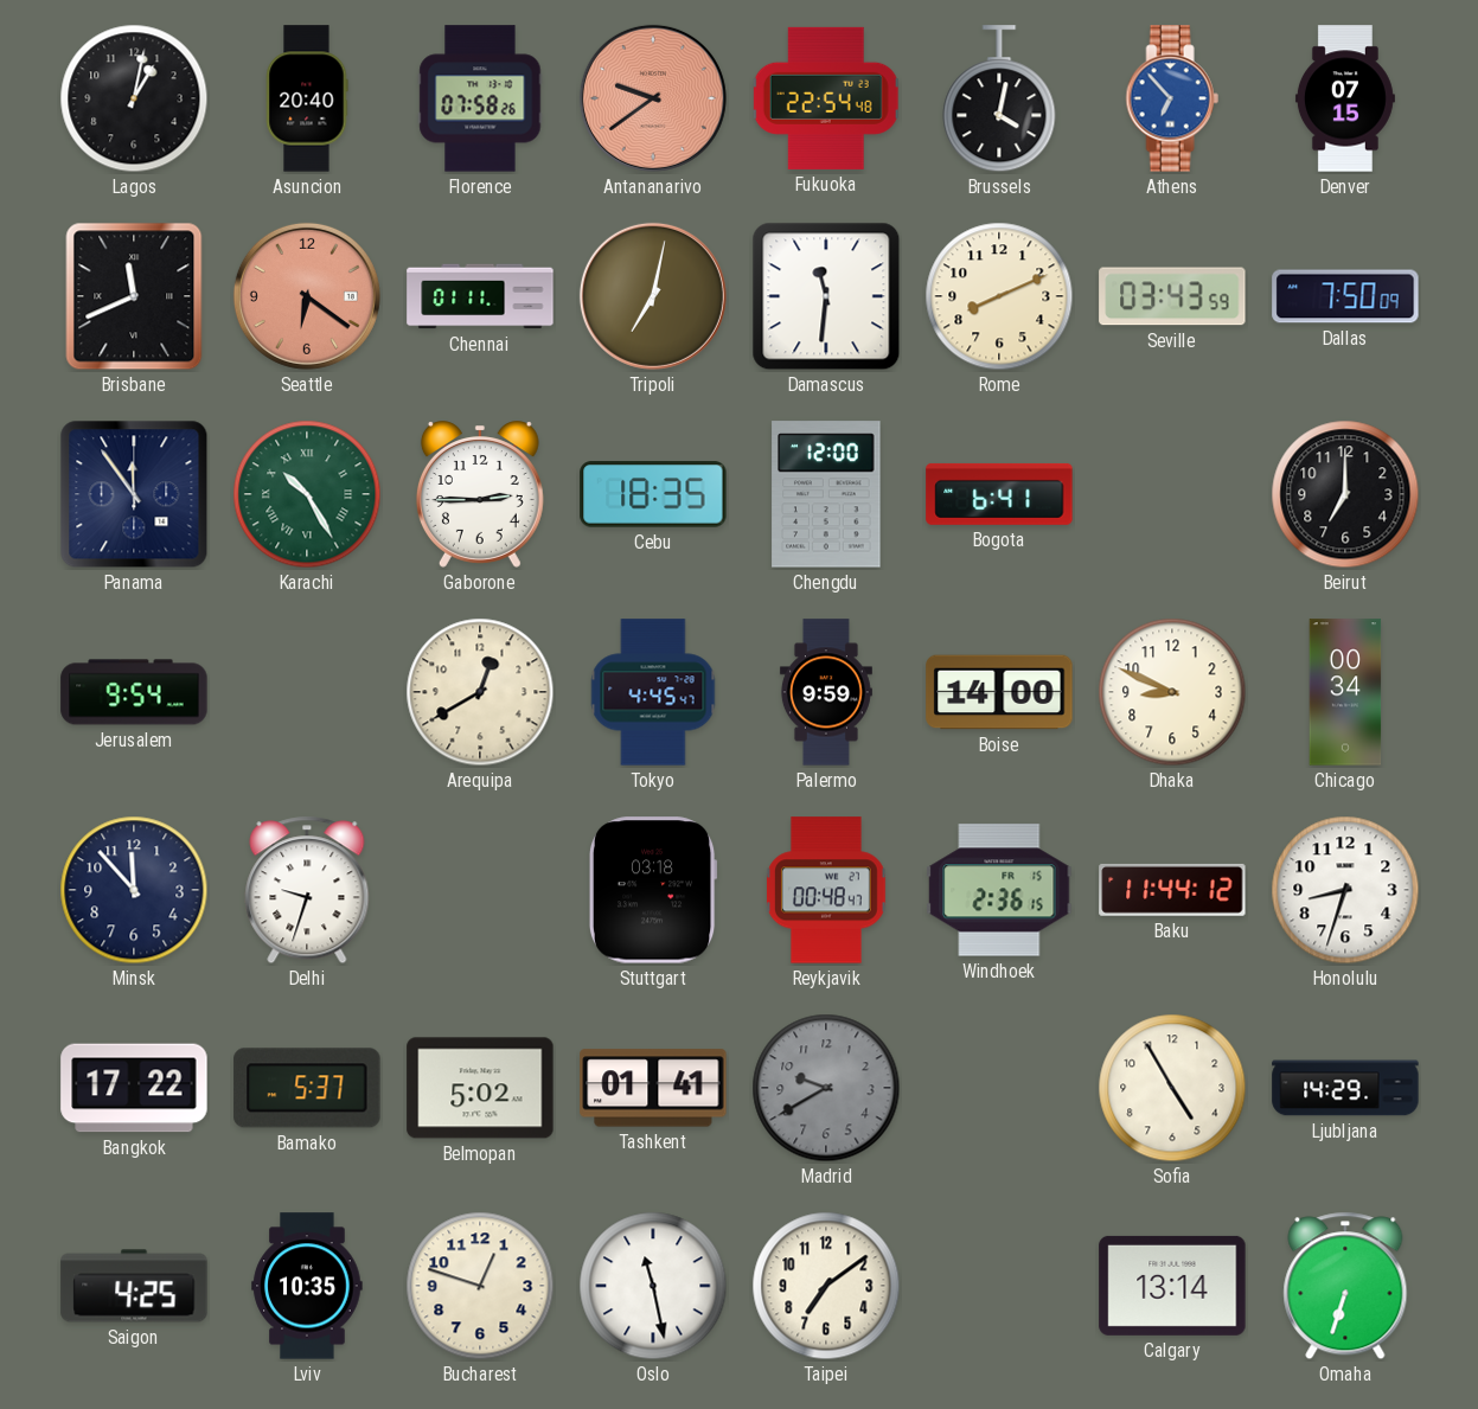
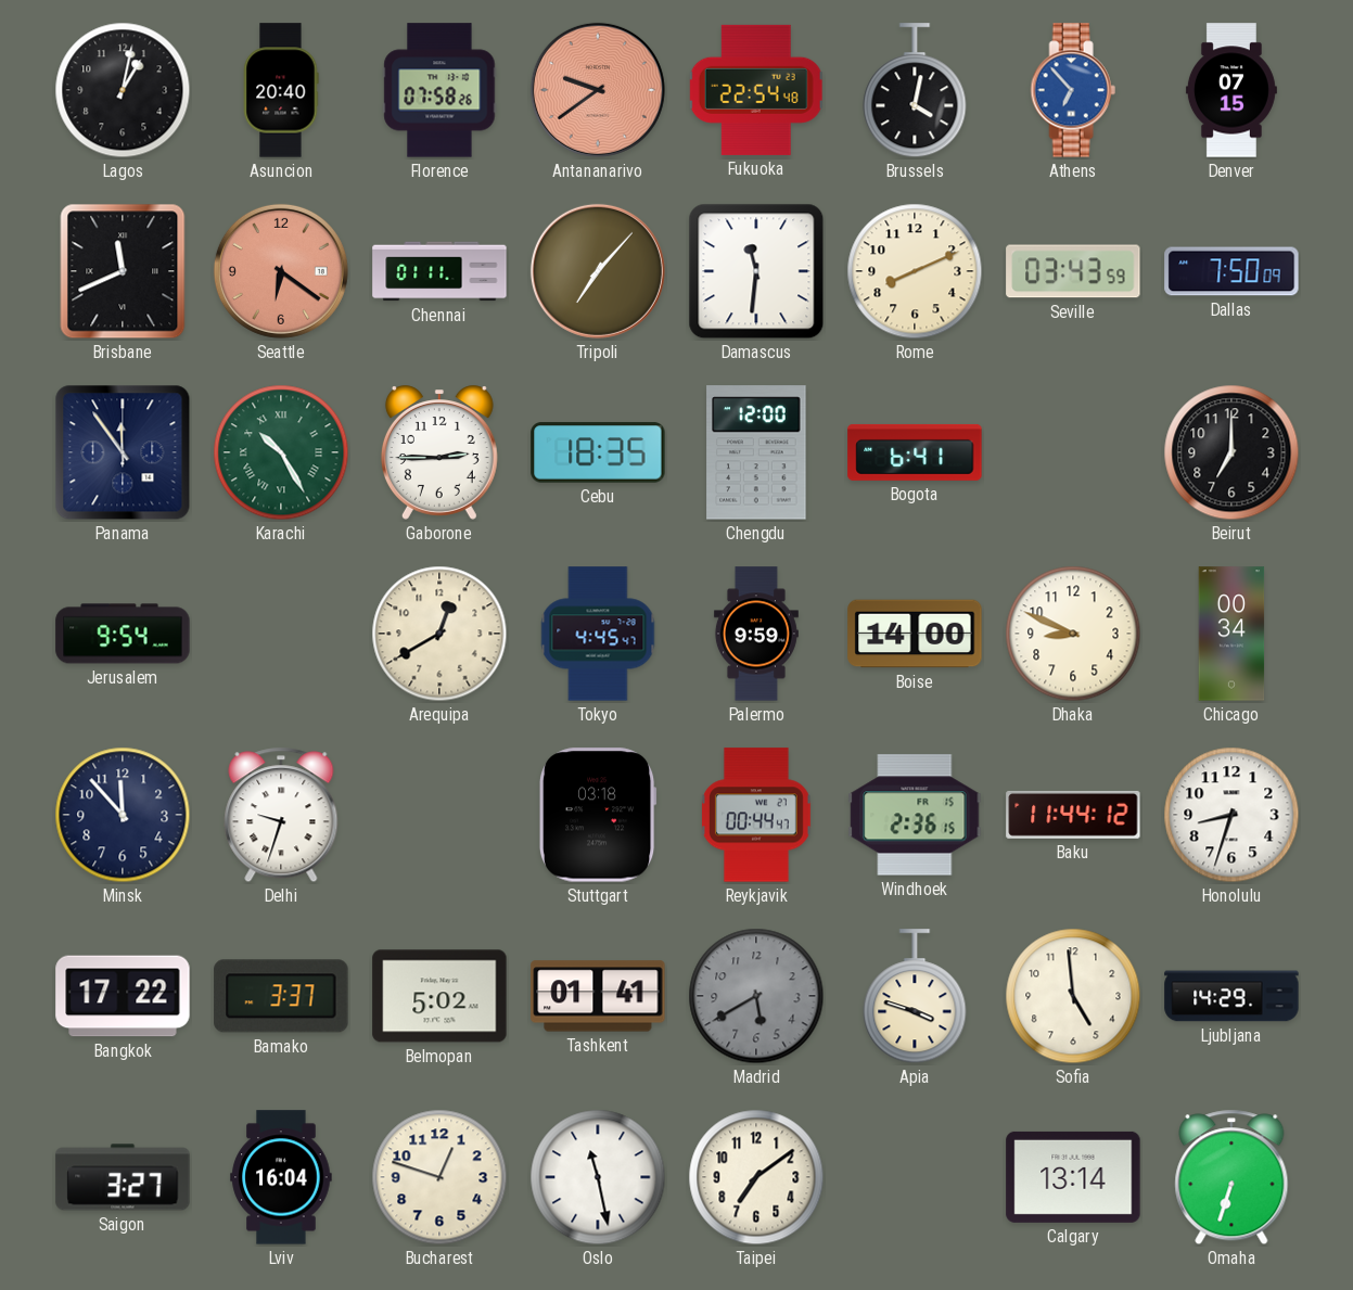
Tripoli: 7:02 -> 7:07 (598, 271)
Reykjavik: 00:48 -> 00:44 (756, 815)
Bamako: 5:37 -> 3:37 (281, 996)
Madrid: 9:40 -> 5:40 (756, 996)
Apia: none -> 3:48 (915, 997)
Sofia: 4:55 -> 4:59 (1073, 996)
Saigon: 4:25 -> 3:27 (123, 1177)
Lviv: 10:35 -> 16:04 (281, 1177)
